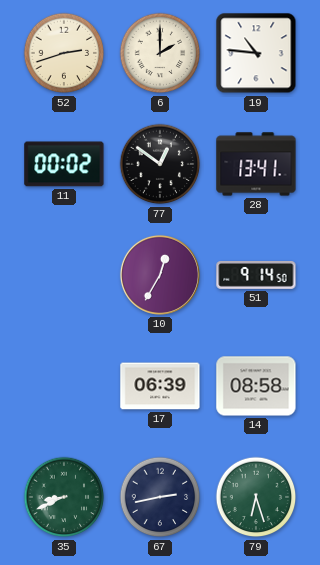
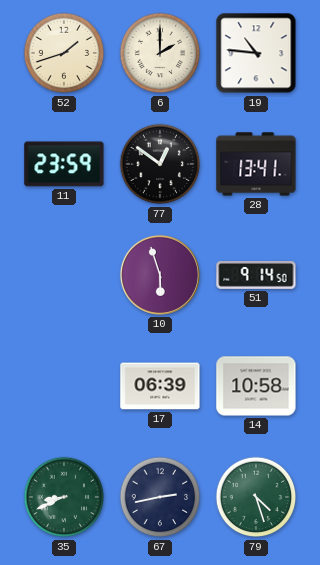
52: 2:42 -> 1:42 (64, 53)
11: 00:02 -> 23:59 (64, 164)
10: 12:35 -> 5:57 (160, 275)
14: 08:58 -> 10:58 (256, 386)
79: 6:27 -> 4:27 (256, 497)
